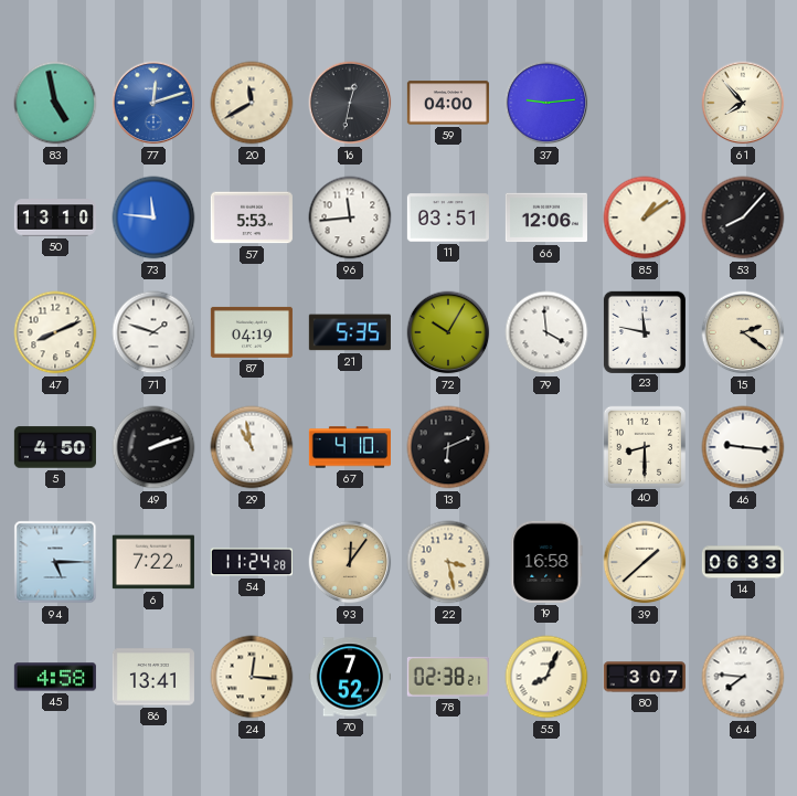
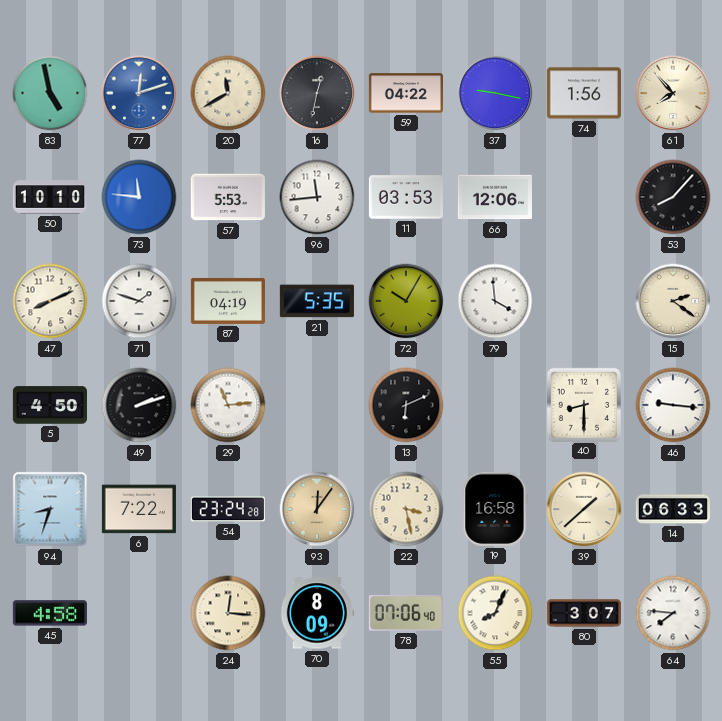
59: 04:00 -> 04:22 (406, 93)
37: 9:14 -> 9:17 (495, 93)
74: none -> 1:56 (584, 93)
50: 13:10 -> 10:10 (50, 197)
11: 03:51 -> 03:53 (406, 197)
85: 1:09 -> none (645, 217)
23: 11:47 -> none (644, 331)
29: 10:58 -> 11:14 (228, 405)
67: 4:10 -> none (350, 447)
94: 5:15 -> 8:33 (50, 509)
54: 11:24 -> 23:24 (228, 509)
86: 13:41 -> none (153, 677)
70: 7:52 -> 8:09 (317, 613)
78: 02:38 -> 07:06 (406, 613)
